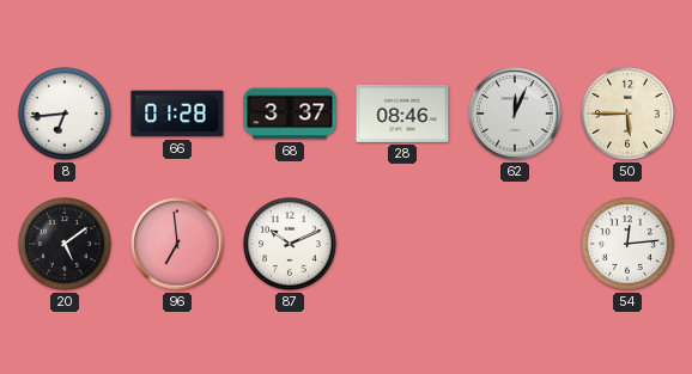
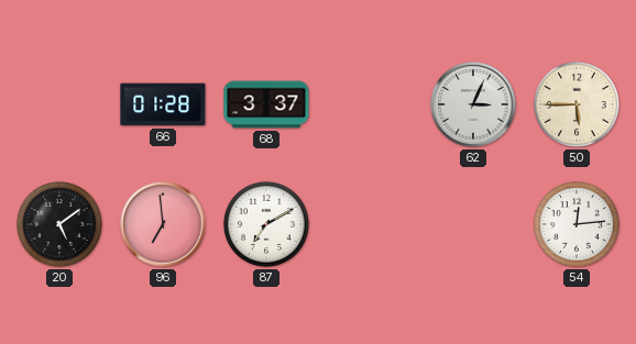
8: 6:44 -> none (66, 115)
28: 08:46 -> none (402, 114)
62: 12:04 -> 3:04 (473, 104)
87: 10:11 -> 7:10 (267, 225)
